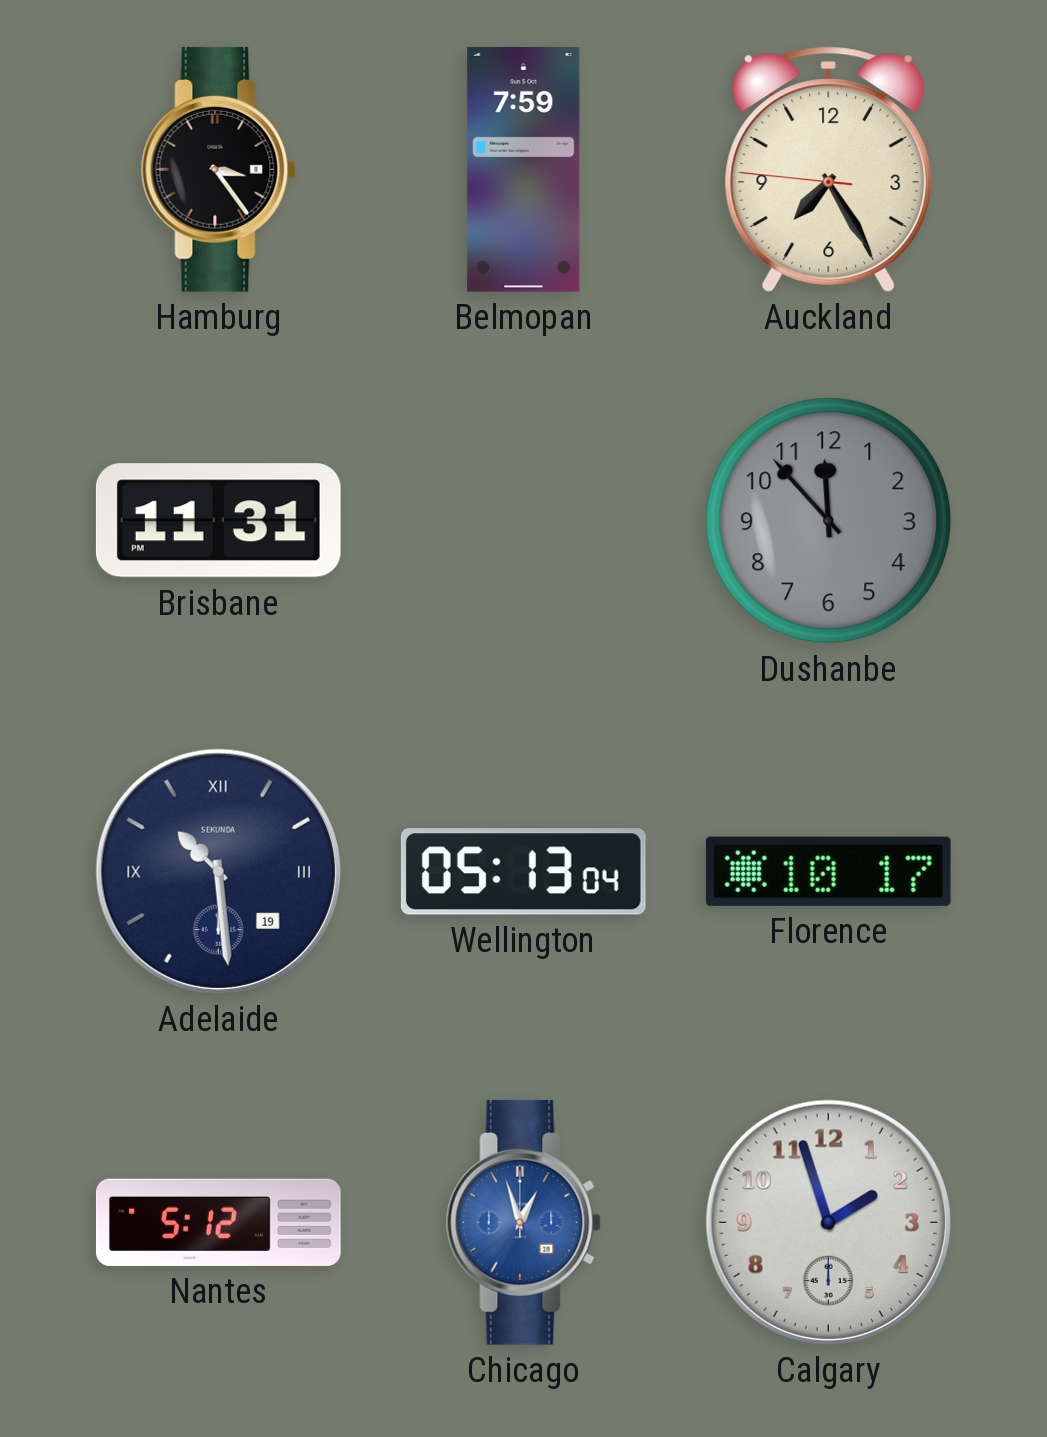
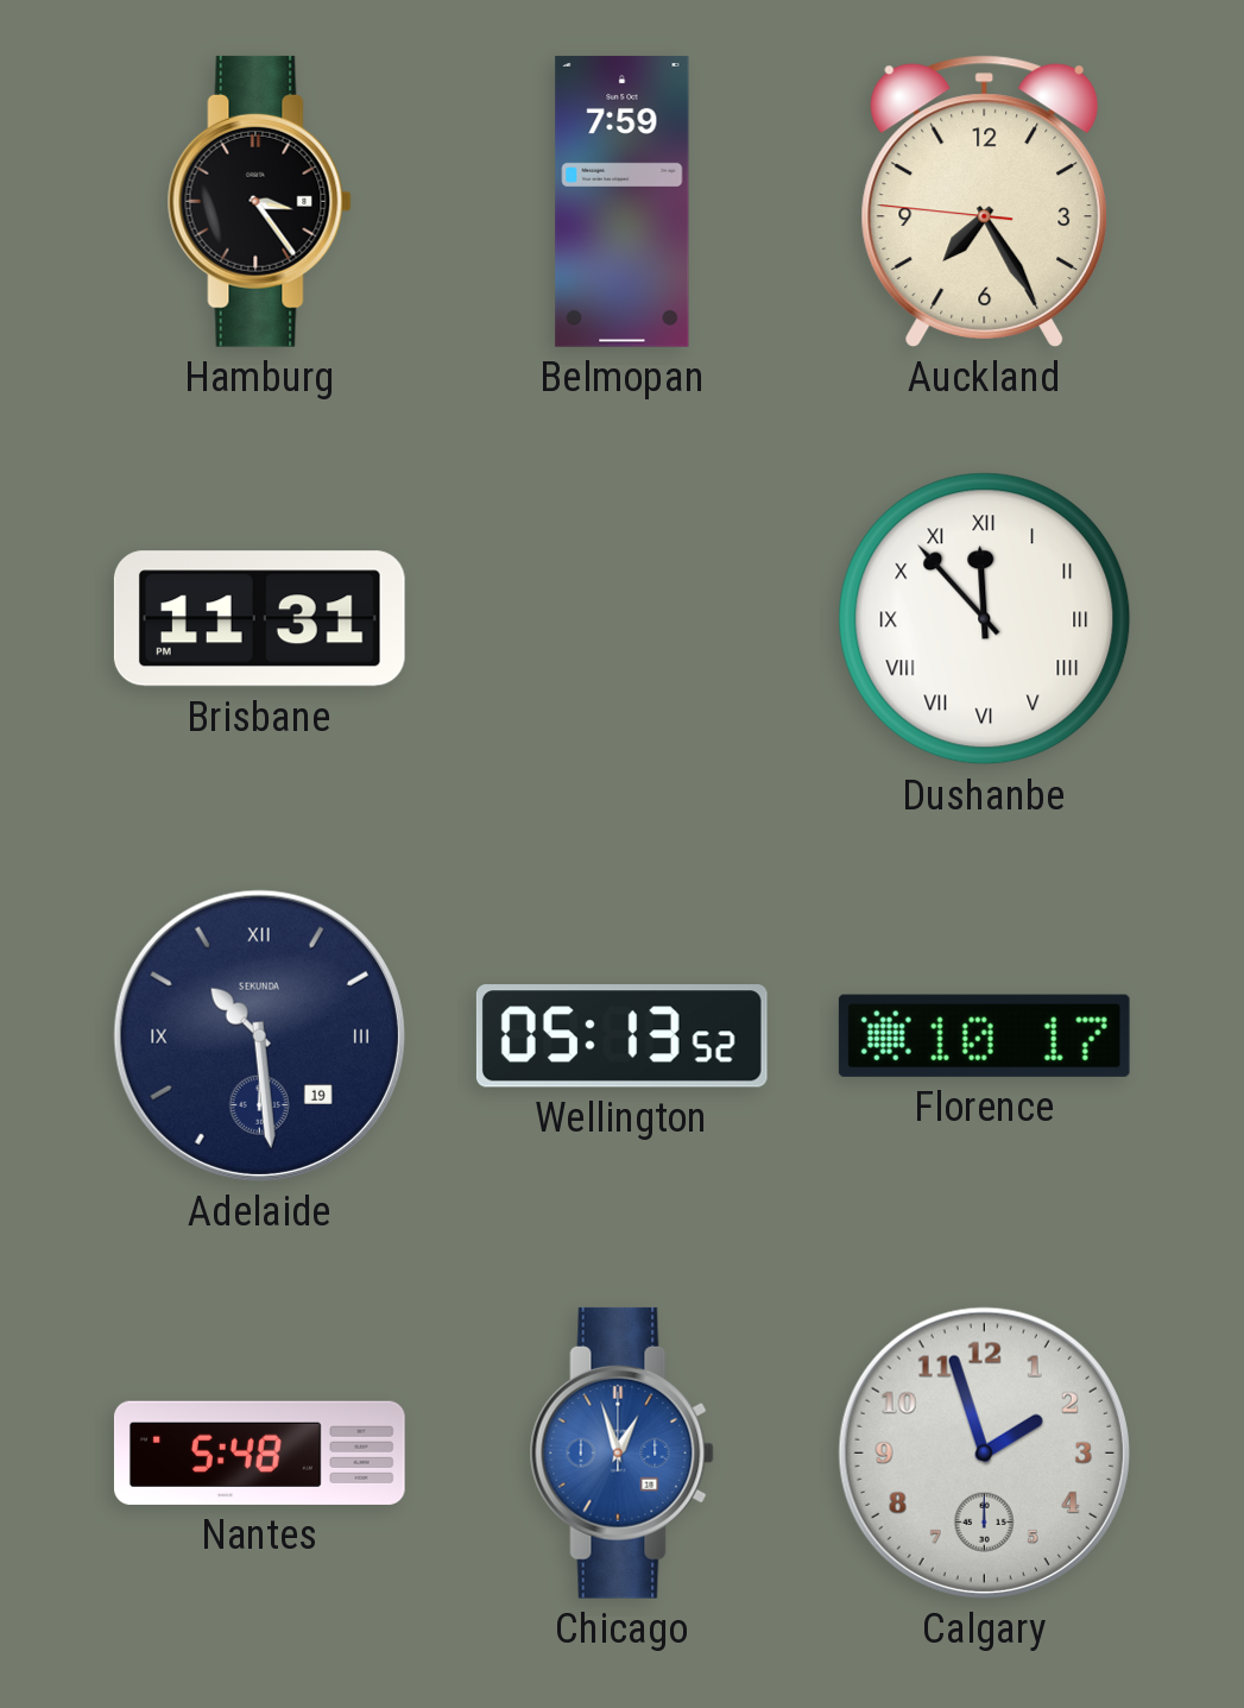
Dushanbe dial: grey -> white (985, 619)
Dushanbe numerals: Arabic -> Roman (985, 619)
Wellington: 05:13:04 -> 05:13:52 (621, 1036)
Nantes: 5:12 -> 5:48 (259, 1452)
